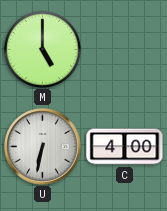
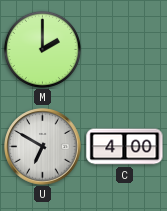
M: 5:00 -> 2:00 (42, 49)
U: 6:32 -> 6:50 (43, 147)
